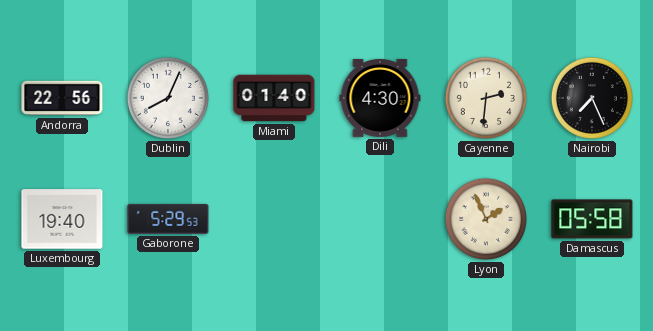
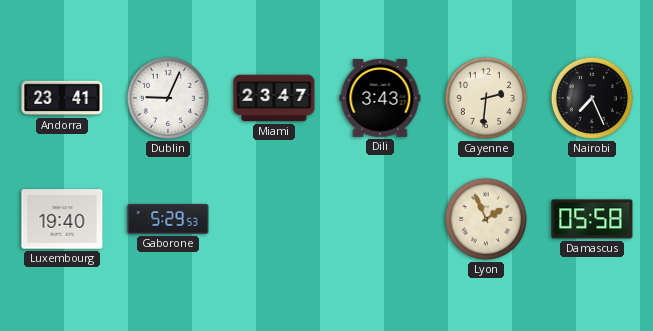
Andorra: 22:56 -> 23:41 (62, 98)
Dublin: 8:04 -> 9:04 (168, 98)
Miami: 01:40 -> 23:47 (274, 98)
Dili: 4:30 -> 3:43 (380, 98)
